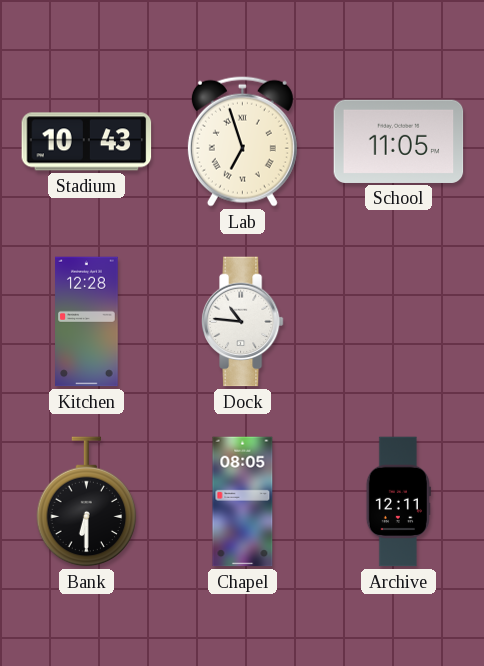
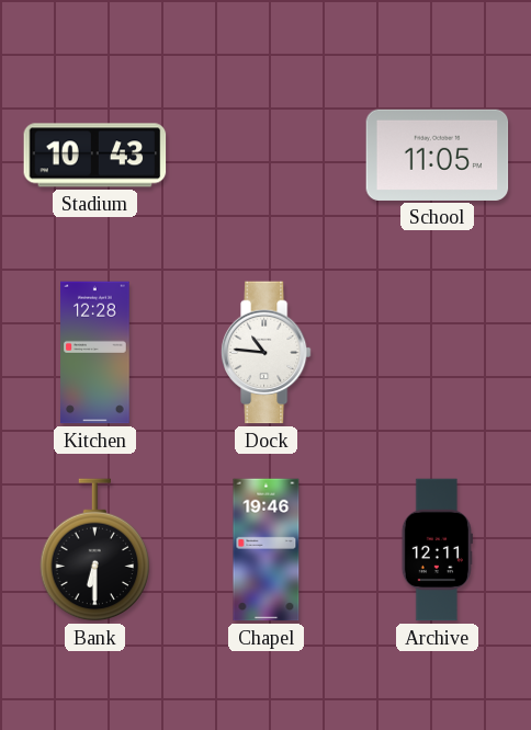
Lab: 6:57 -> none (242, 141)
Chapel: 08:05 -> 19:46 (267, 550)
